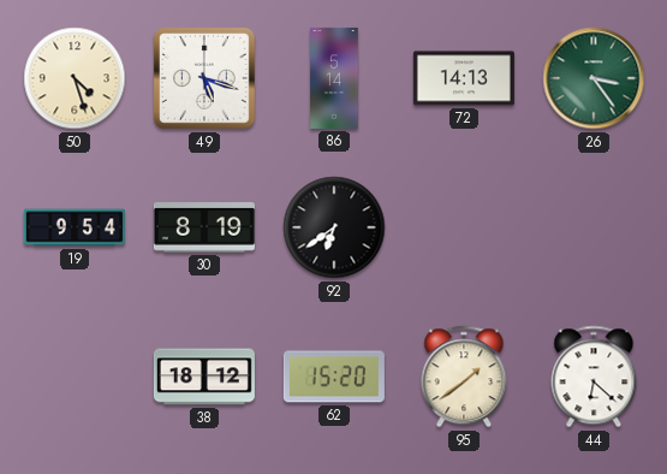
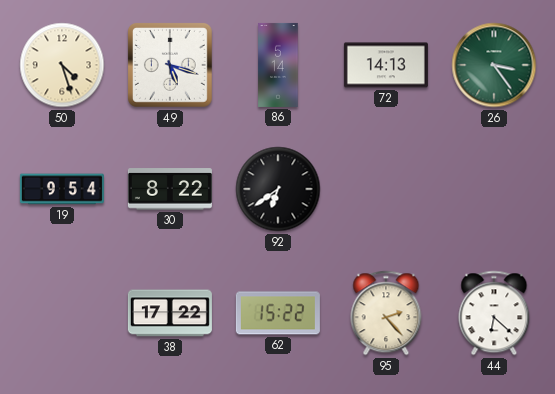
30: 8:19 -> 8:22 (170, 189)
38: 18:12 -> 17:22 (170, 313)
62: 15:20 -> 15:22 (278, 313)
95: 1:39 -> 2:23 (386, 313)
